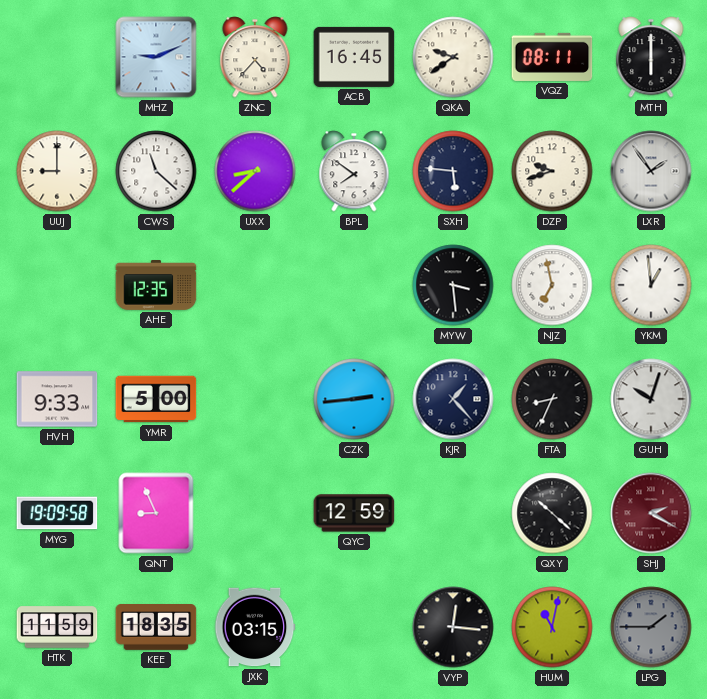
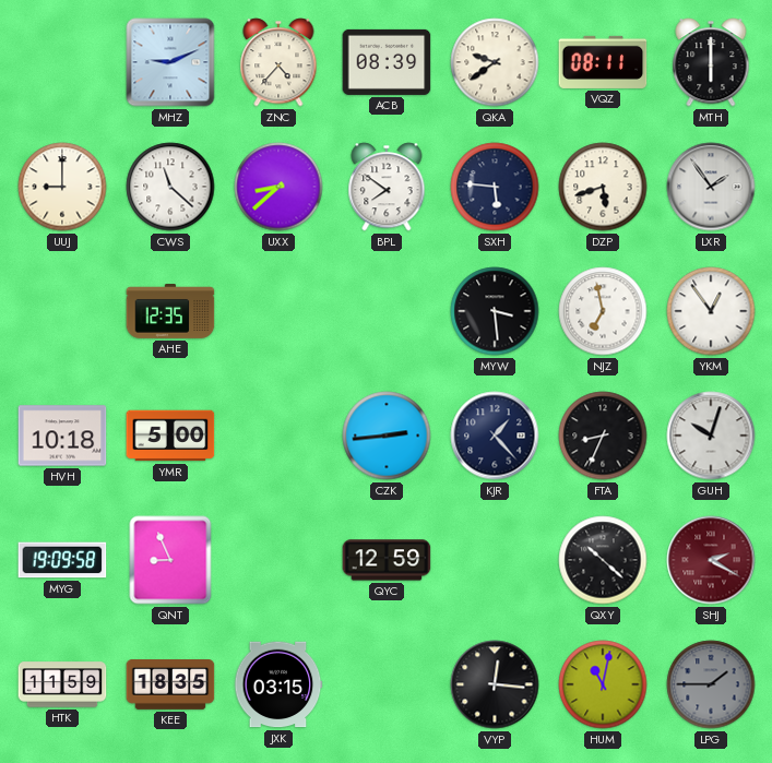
ACB: 16:45 -> 08:39 (387, 62)
DZP: 9:42 -> 5:42 (603, 187)
YKM: 12:59 -> 12:54 (711, 311)
HVH: 9:33 -> 10:18 (62, 436)
